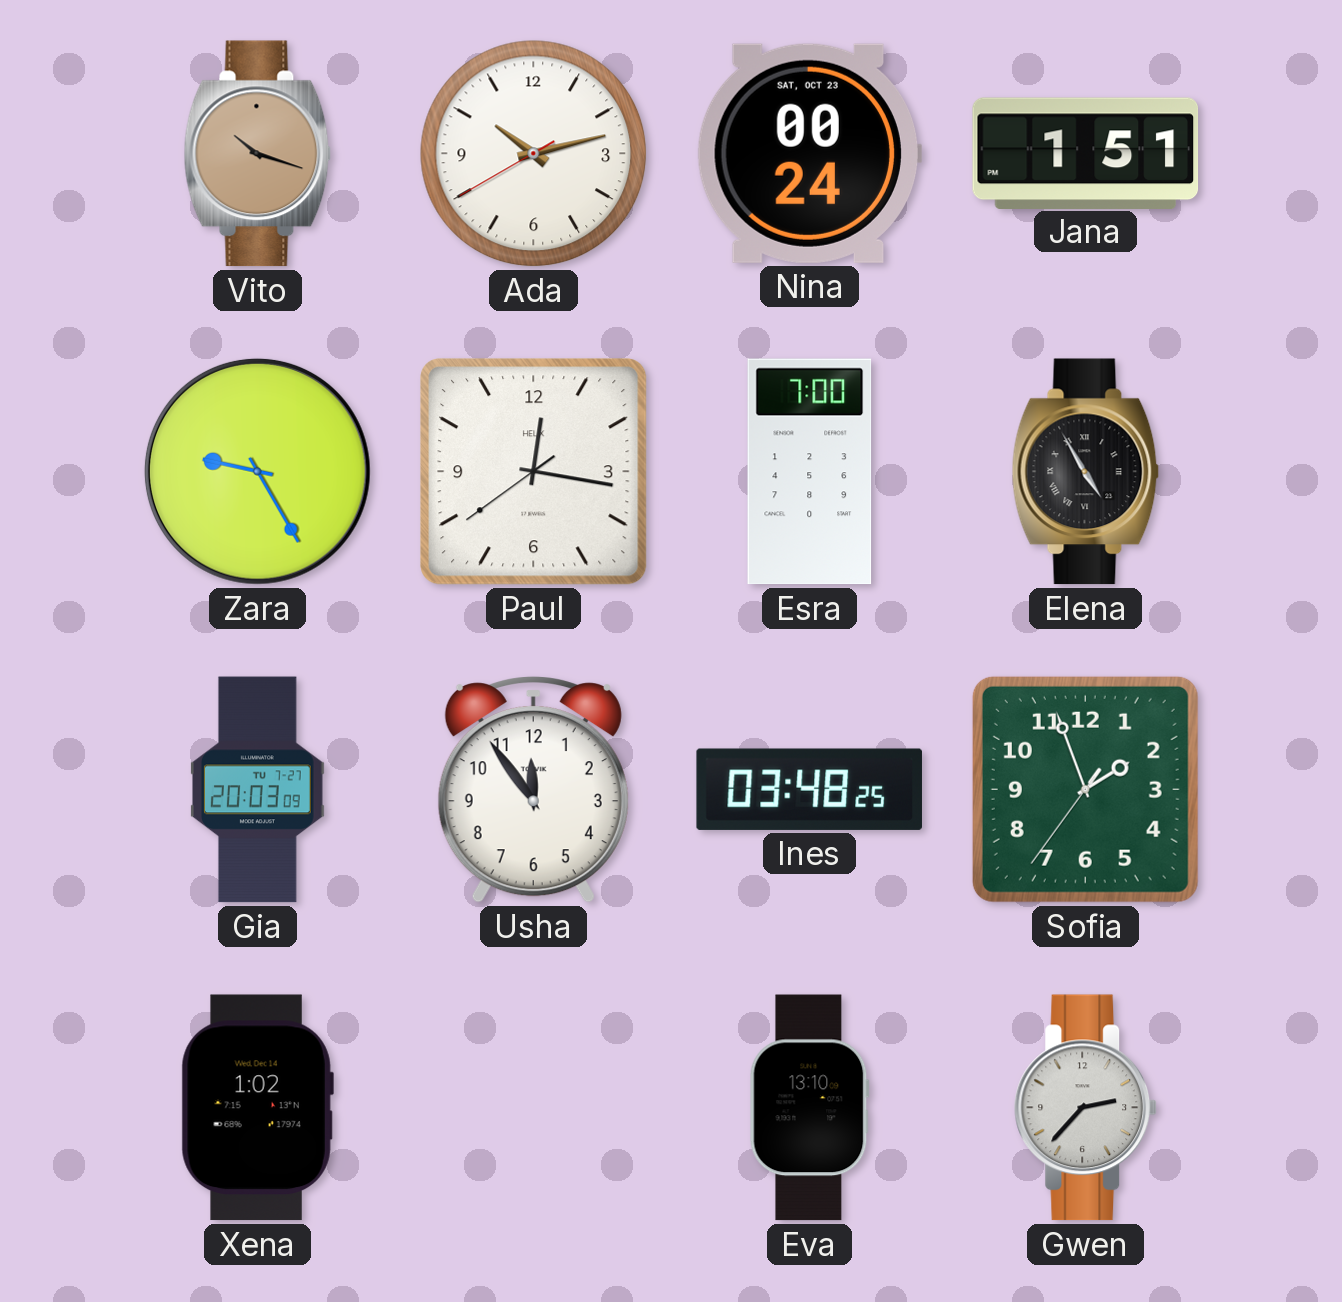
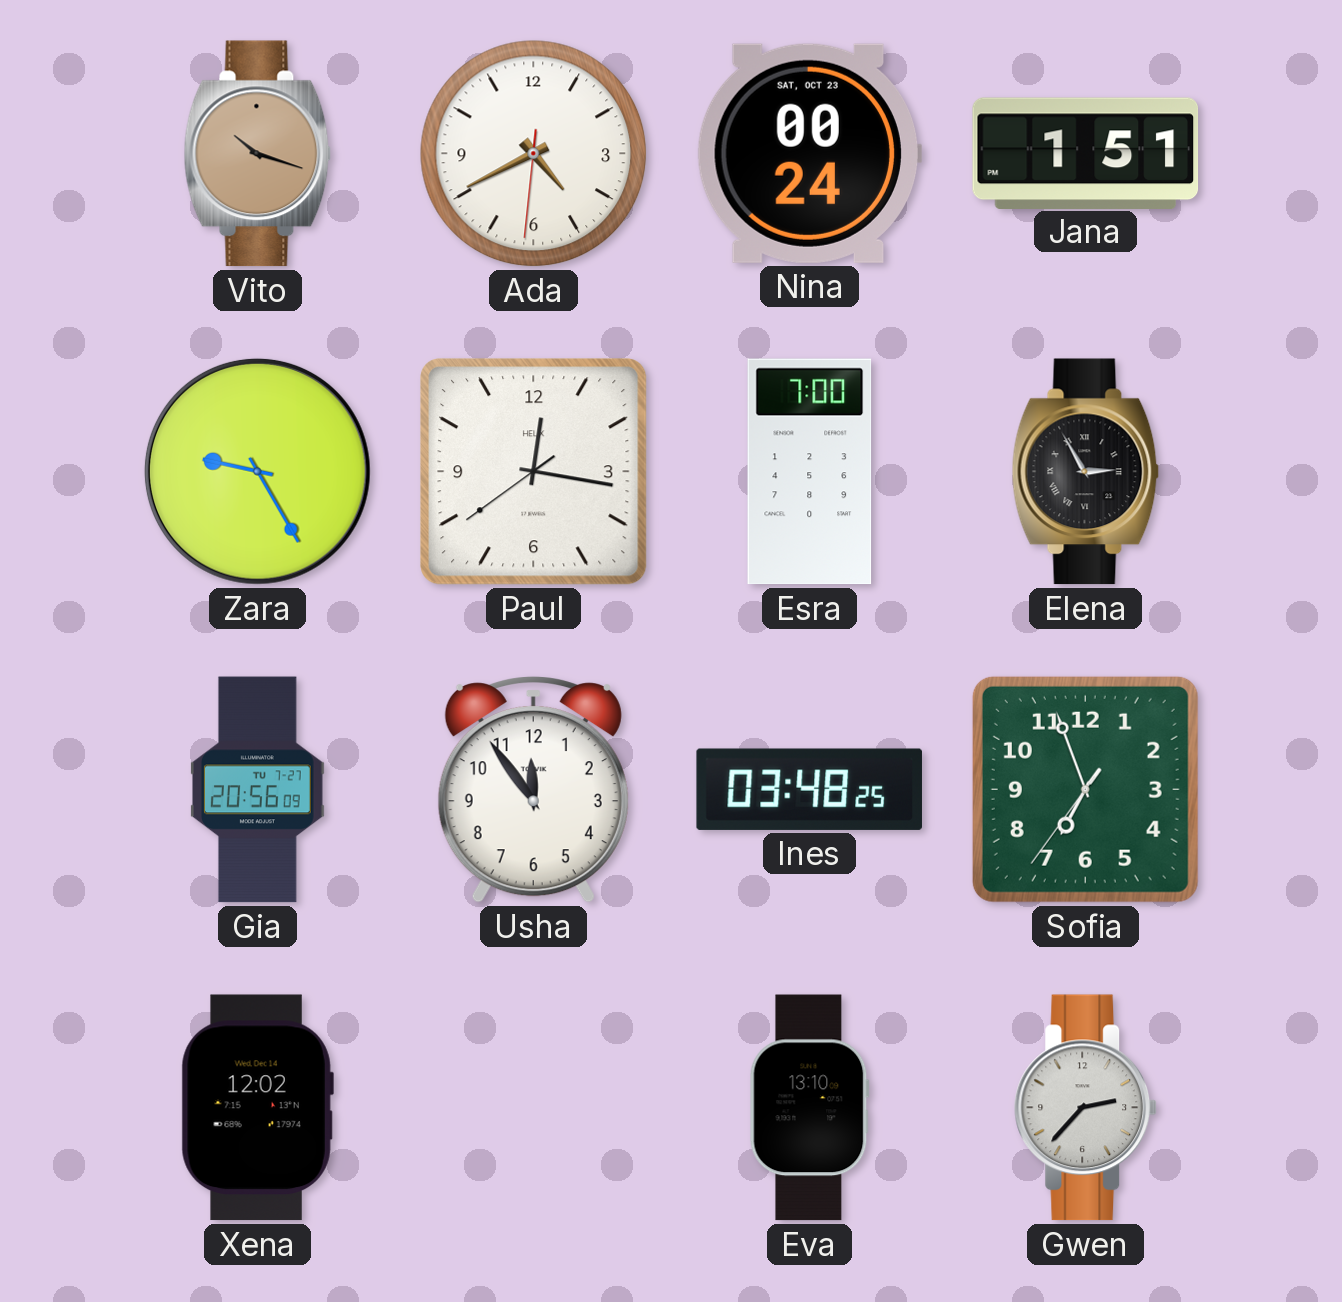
Ada: 10:12 -> 4:40 (534, 154)
Elena: 4:55 -> 2:55 (1086, 472)
Gia: 20:03 -> 20:56 (258, 790)
Sofia: 1:56 -> 6:56 (1085, 789)
Xena: 1:02 -> 12:02 (257, 1108)
